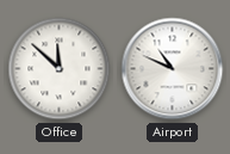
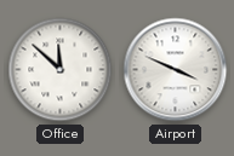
Airport: 10:49 -> 3:49 (176, 70)
